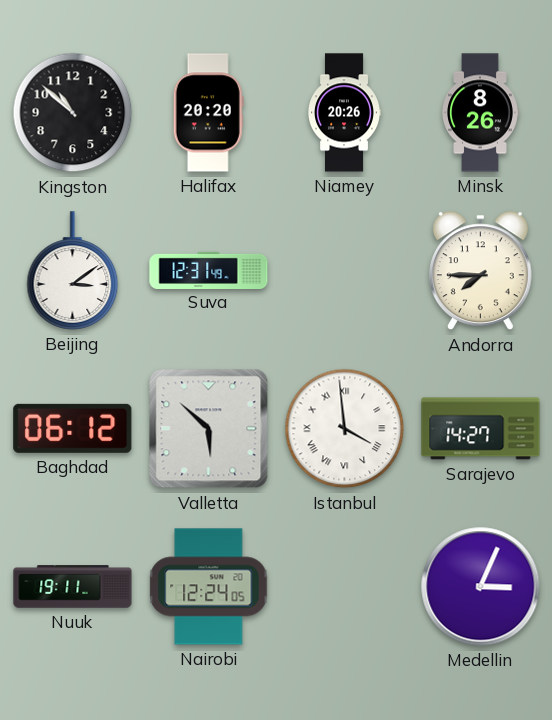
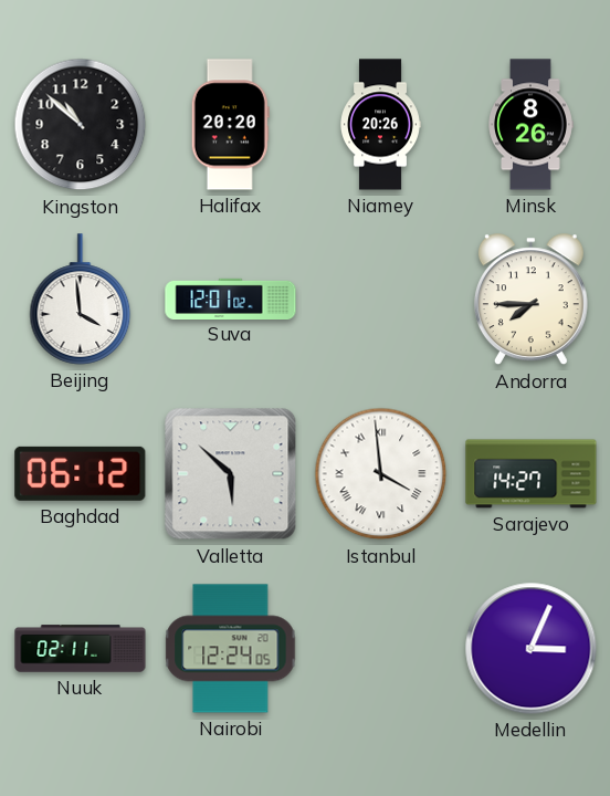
Beijing: 3:09 -> 3:59 (81, 300)
Suva: 12:31 -> 12:01 (231, 298)
Nuuk: 19:11 -> 02:11 (81, 649)
